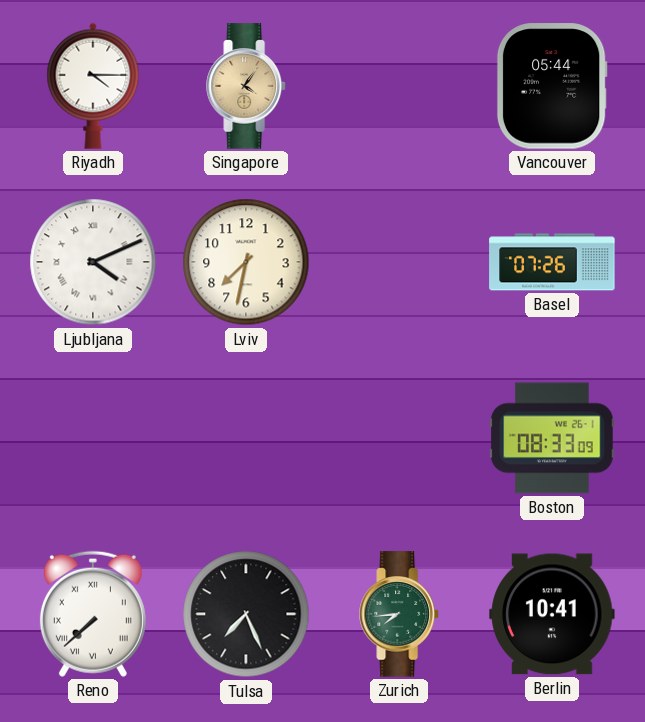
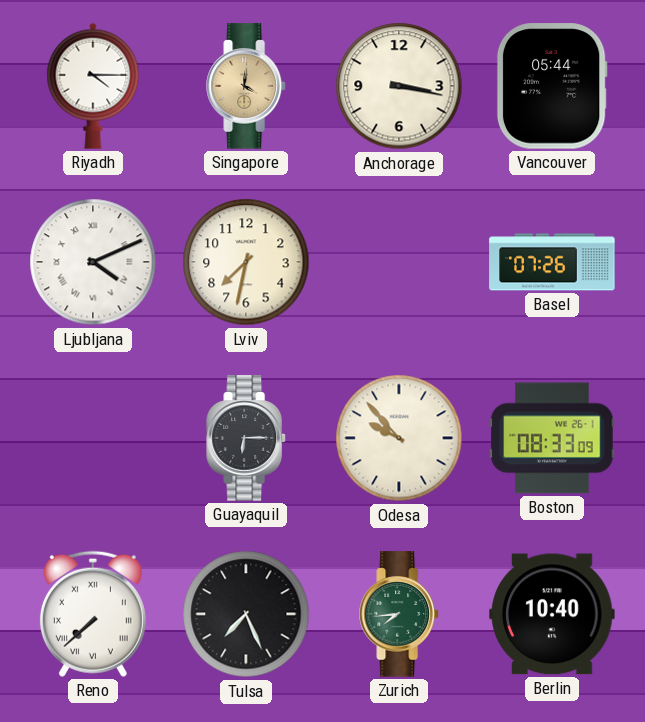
Singapore: 4:06 -> 4:01 (246, 86)
Anchorage: none -> 3:17 (399, 86)
Guayaquil: none -> 6:15 (246, 438)
Odesa: none -> 9:53 (399, 438)
Berlin: 10:41 -> 10:40 (552, 614)
